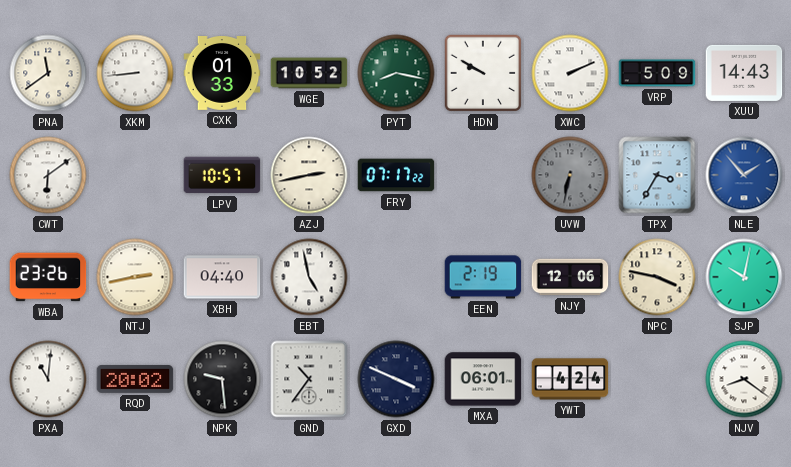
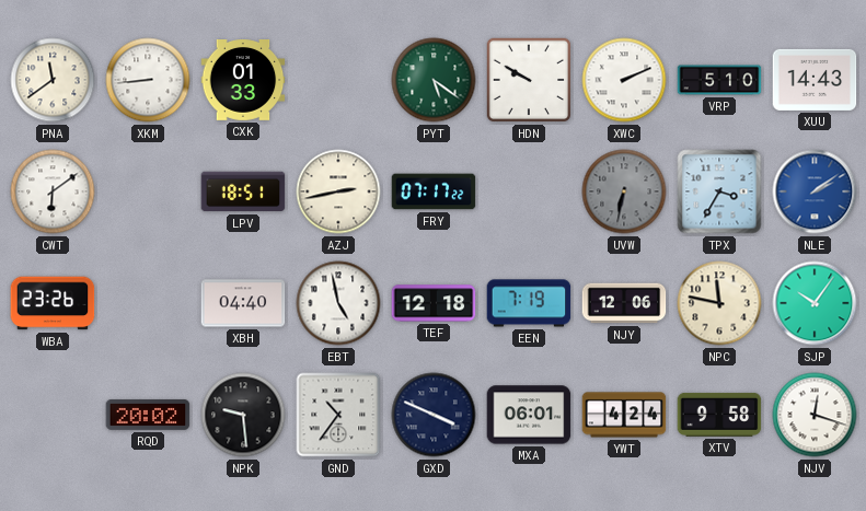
WGE: 10:52 -> none (309, 73)
PYT: 8:17 -> 5:21 (434, 80)
VRP: 5:09 -> 5:10 (719, 80)
LPV: 10:57 -> 18:51 (243, 191)
NLE: 1:53 -> 2:09 (815, 191)
NTJ: 2:43 -> none (135, 277)
TEF: none -> 12:18 (434, 303)
EEN: 2:19 -> 7:19 (529, 303)
NPC: 3:47 -> 11:47 (719, 303)
SJP: 10:02 -> 10:06 (815, 303)
PXA: 11:01 -> none (48, 379)
XTV: none -> 9:58 (719, 415)
NJV: 8:21 -> 12:18 (815, 415)
